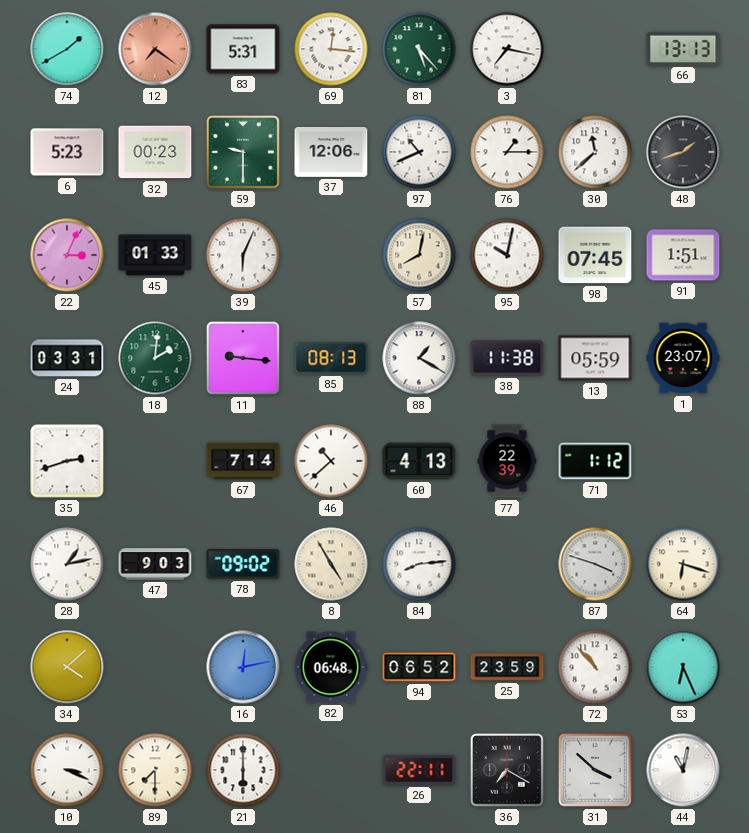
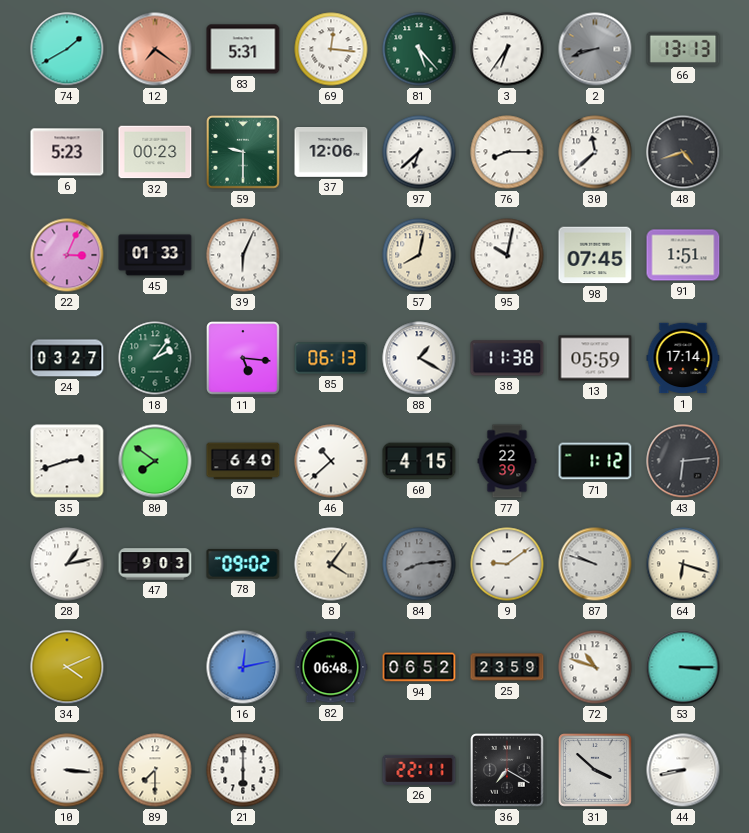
3: 7:17 -> 6:36 (507, 49)
2: none -> 8:42 (595, 49)
97: 10:41 -> 6:38 (419, 152)
76: 1:15 -> 8:15 (507, 152)
48: 1:42 -> 4:42 (683, 152)
24: 03:31 -> 03:27 (67, 358)
18: 2:01 -> 2:06 (155, 358)
11: 9:16 -> 5:16 (243, 358)
85: 08:13 -> 06:13 (331, 358)
1: 23:07 -> 17:14 (683, 358)
80: none -> 7:51 (155, 461)
67: 7:14 -> 6:40 (243, 461)
60: 4:13 -> 4:15 (419, 461)
43: none -> 6:14 (683, 461)
8: 4:55 -> 4:06 (331, 564)
84 dial: white -> grey (419, 564)
9: none -> 9:09 (507, 564)
87: 3:48 -> 9:48 (595, 564)
34: 4:08 -> 4:11 (67, 667)
72: 10:53 -> 10:48 (595, 667)
53: 6:26 -> 3:15 (683, 667)
10: 3:19 -> 3:16 (67, 770)
44: 11:02 -> 8:43 (683, 770)
